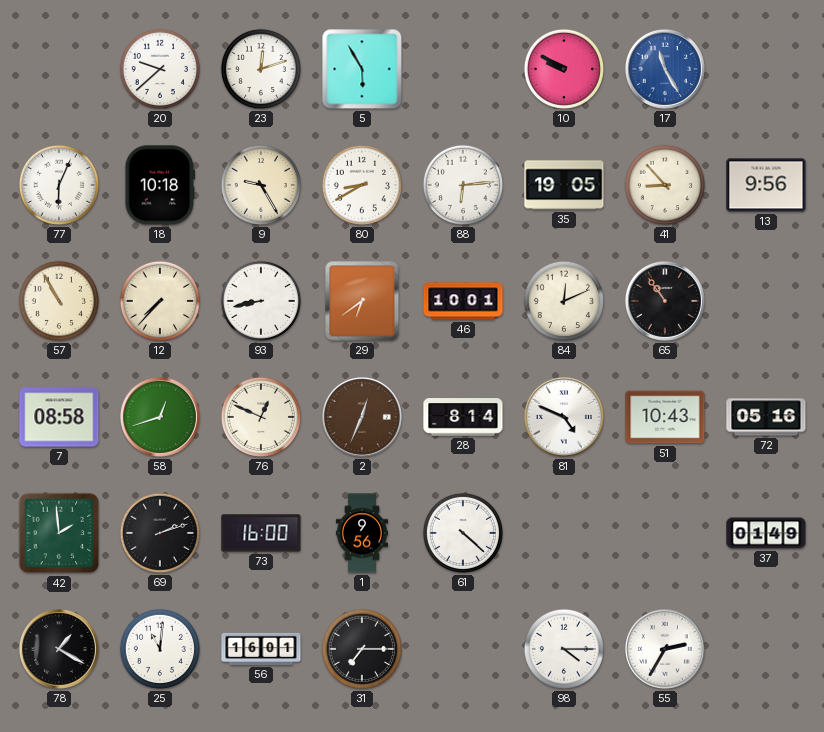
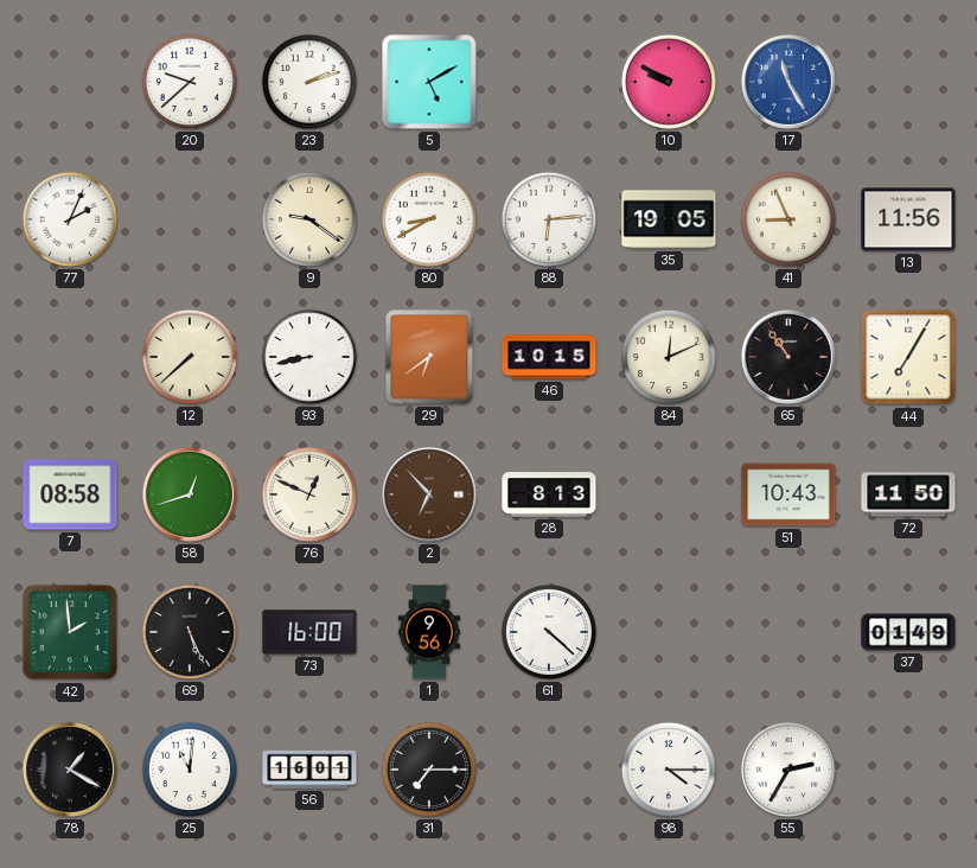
23: 12:12 -> 2:12 (309, 82)
5: 5:55 -> 5:10 (429, 82)
77: 6:04 -> 2:04 (70, 219)
18: 10:18 -> none (160, 185)
9: 9:25 -> 9:21 (309, 219)
41: 8:53 -> 8:56 (788, 219)
13: 9:56 -> 11:56 (908, 219)
57: 10:55 -> none (59, 301)
12: 7:37 -> 7:38 (190, 357)
46: 10:01 -> 10:15 (549, 357)
44: none -> 7:05 (908, 357)
2: 12:34 -> 6:53 (429, 494)
28: 8:14 -> 8:13 (549, 494)
81: 4:49 -> none (564, 417)
72: 05:16 -> 11:50 (908, 494)
69: 2:12 -> 5:26 (190, 632)
